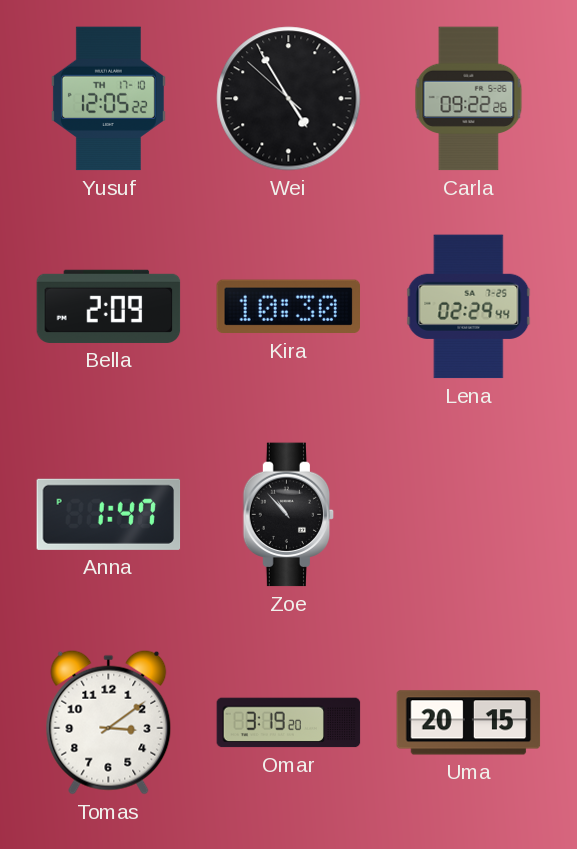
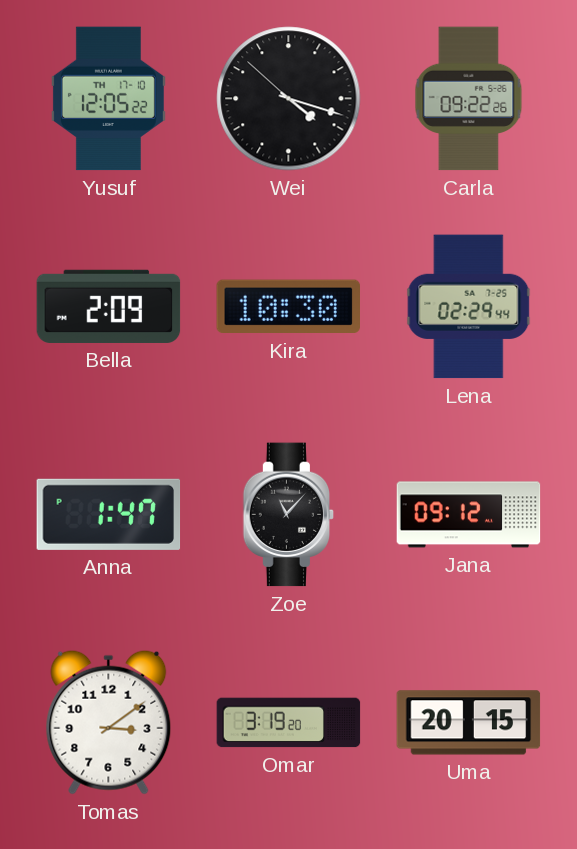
Wei: 4:54 -> 4:17 (289, 99)
Zoe: 10:53 -> 11:07 (289, 515)
Jana: none -> 09:12 (469, 515)
